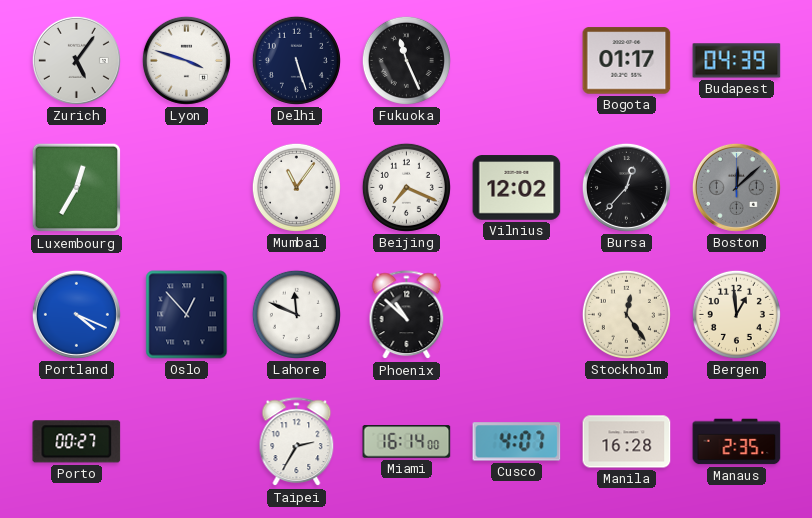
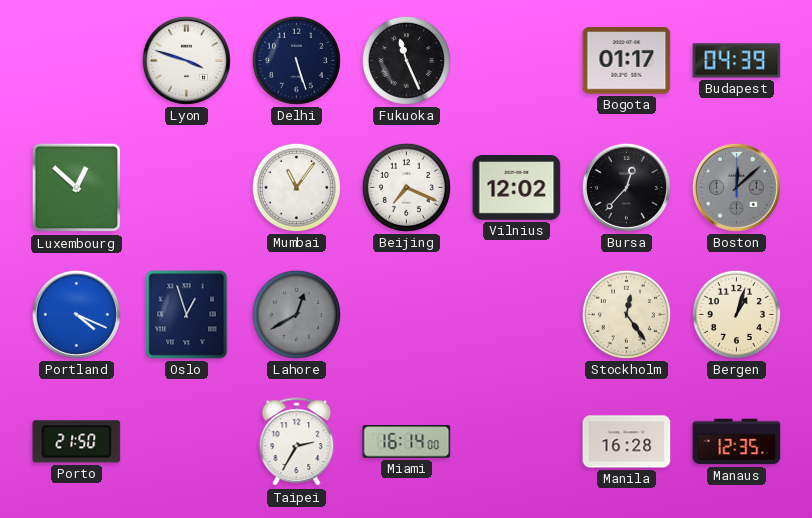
Zurich: 5:06 -> none (76, 60)
Luxembourg: 12:35 -> 12:52 (77, 188)
Oslo: 12:53 -> 12:57 (187, 315)
Lahore: 11:49 -> 12:40 (296, 314)
Lahore dial: white -> grey (296, 314)
Phoenix: 10:52 -> none (407, 315)
Bergen: 12:59 -> 1:03 (736, 314)
Porto: 00:27 -> 21:50 (77, 442)
Cusco: 4:07 -> none (517, 442)
Manaus: 2:35 -> 12:35 (737, 442)
